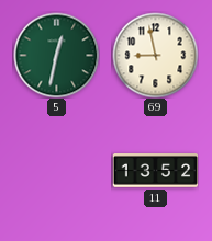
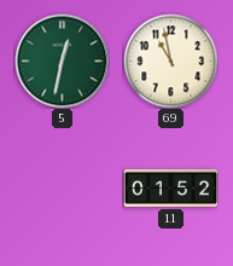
69: 8:58 -> 10:58 (170, 60)
11: 13:52 -> 01:52 (170, 189)
